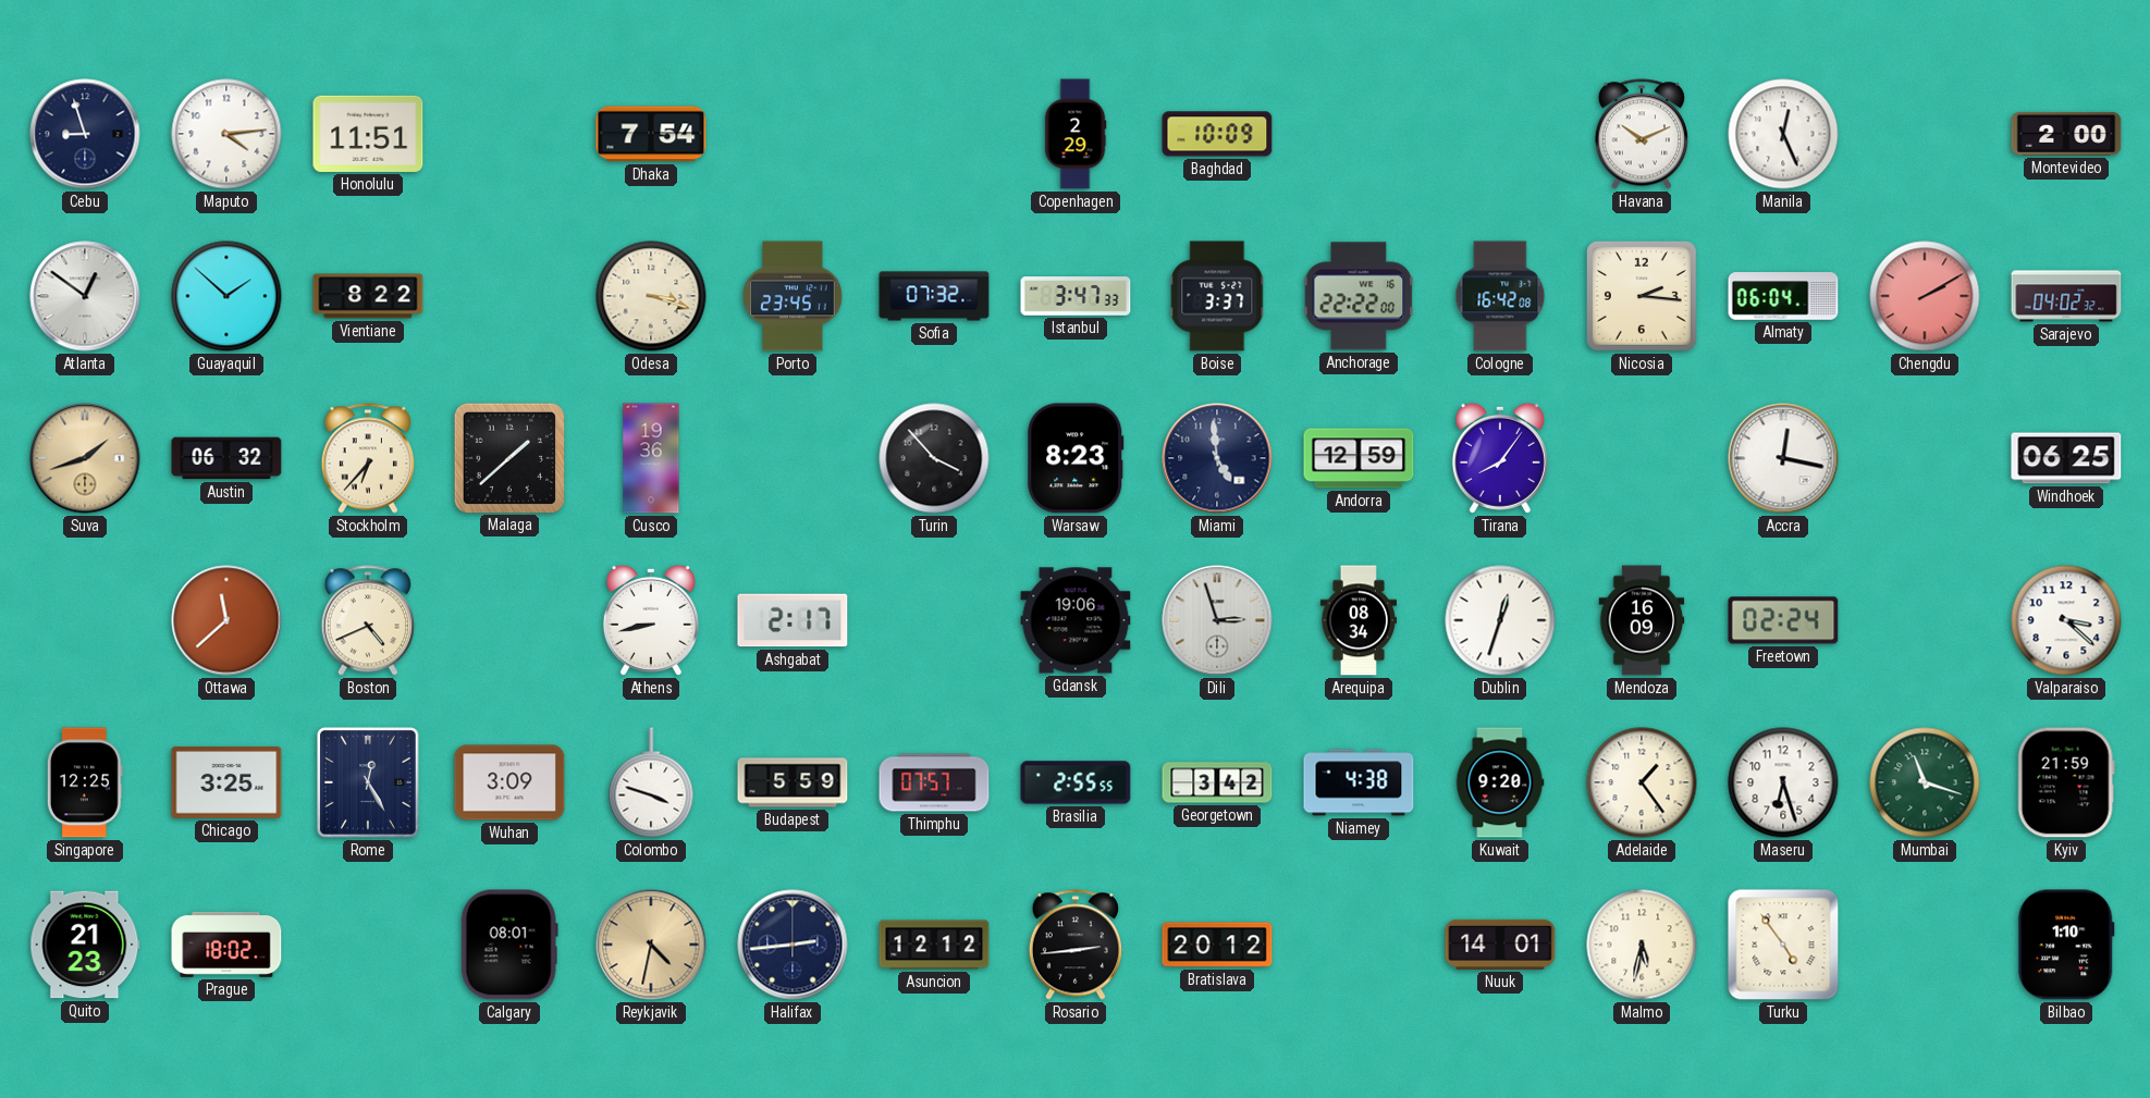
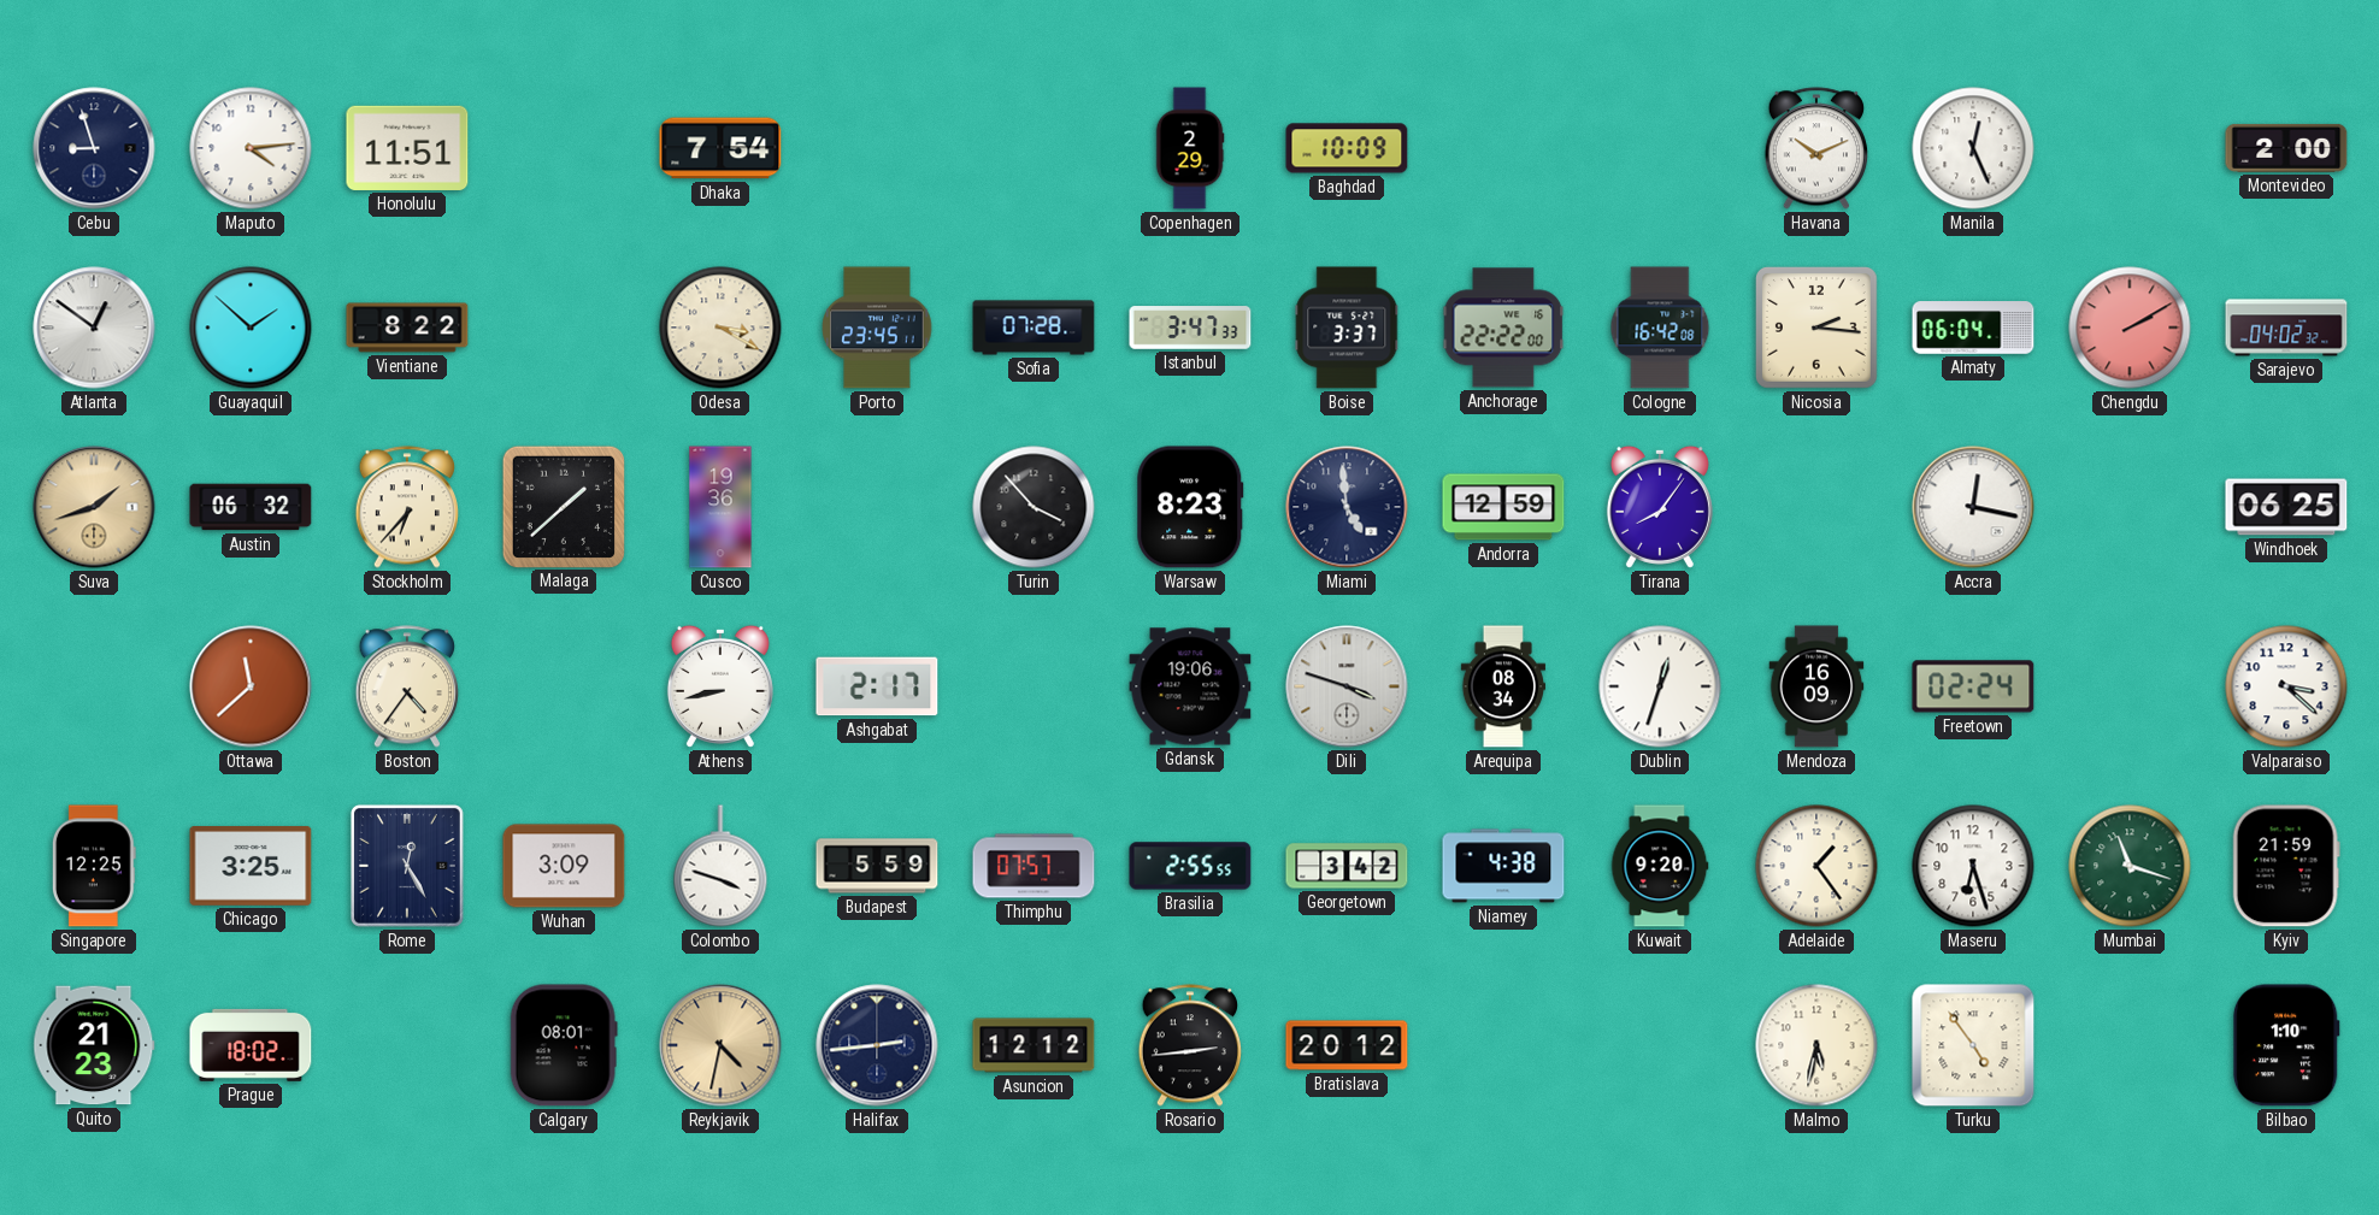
Odesa: 3:18 -> 3:20 (720, 328)
Sofia: 07:32 -> 07:28 (1034, 328)
Boston: 4:41 -> 4:36 (406, 686)
Dili: 2:57 -> 3:48 (1347, 686)
Nuuk: 14:01 -> none (1500, 945)
